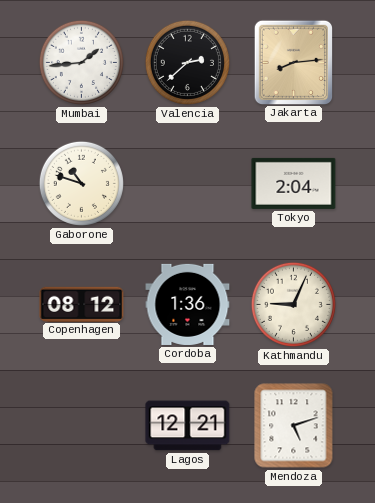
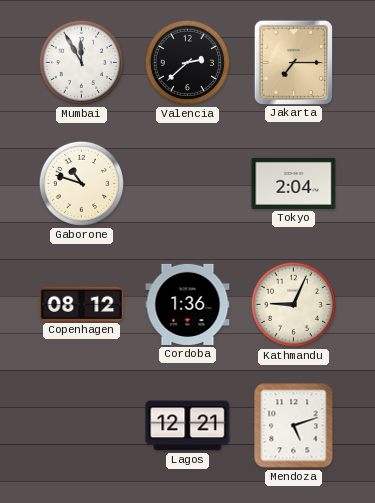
Mumbai: 1:44 -> 11:55 (81, 62)
Jakarta: 8:14 -> 7:15 (293, 62)
